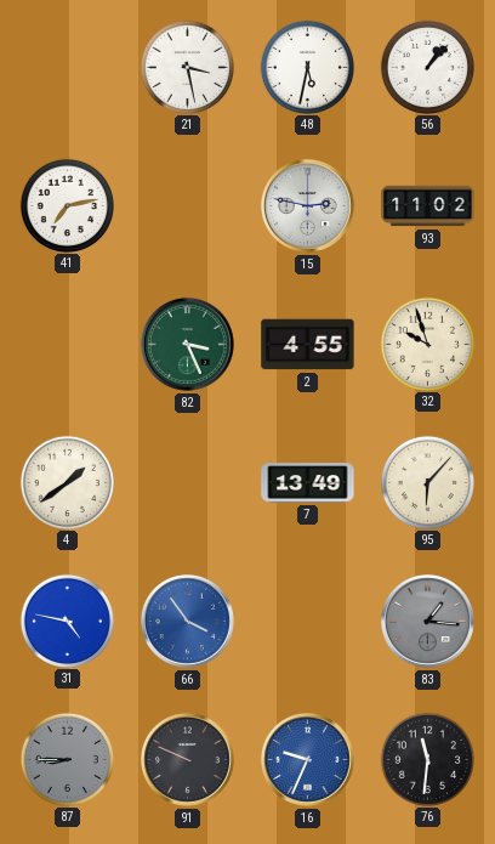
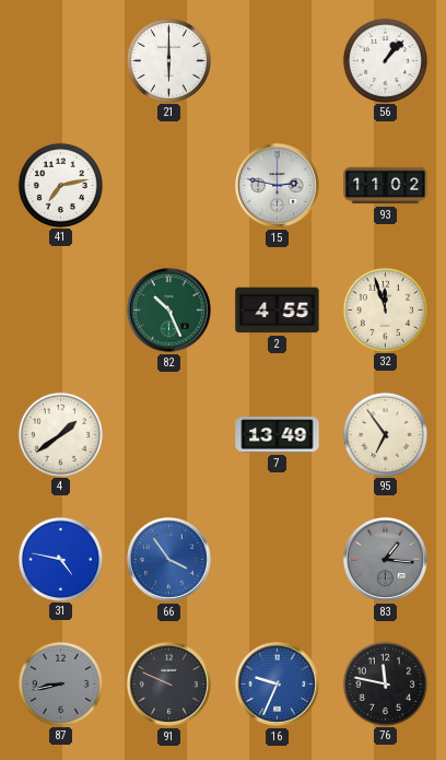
21: 3:28 -> 6:00 (168, 60)
48: 5:32 -> none (307, 67)
82: 3:26 -> 10:26 (168, 309)
32: 9:57 -> 11:57 (385, 309)
95: 6:07 -> 6:54 (385, 434)
87: 8:45 -> 8:43 (60, 683)
76: 11:31 -> 11:47 (385, 683)
